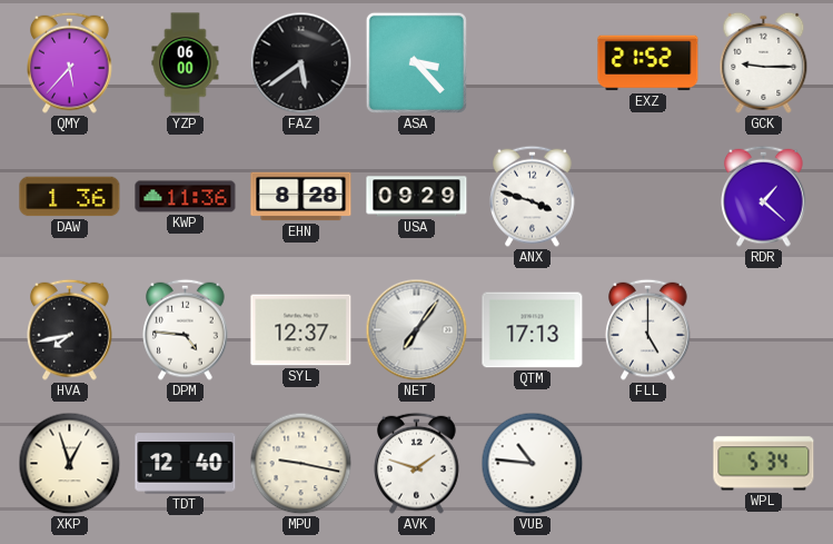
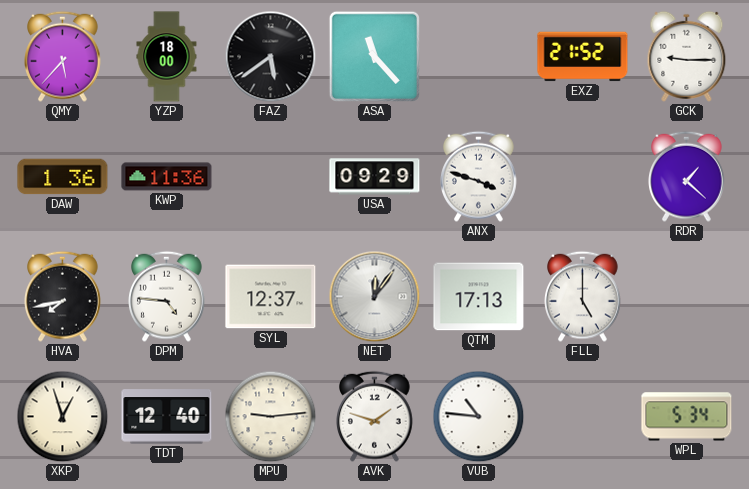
YZP: 06:00 -> 18:00 (167, 57)
ASA: 3:23 -> 11:23 (374, 56)
EHN: 8:28 -> none (301, 197)
NET: 7:06 -> 12:06 (375, 297)
MPU: 9:17 -> 9:14 (271, 417)
